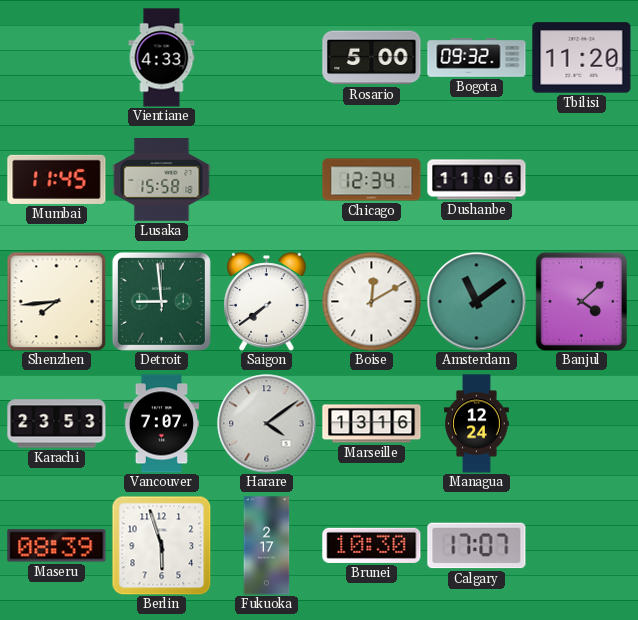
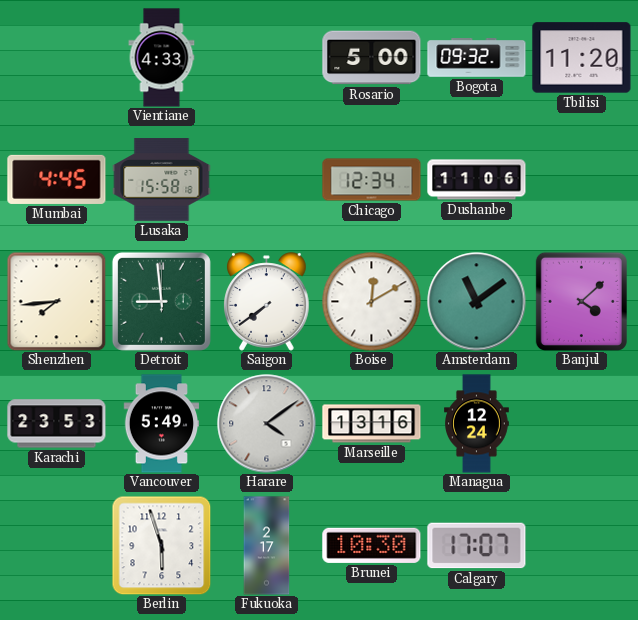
Mumbai: 11:45 -> 4:45 (57, 179)
Vancouver: 7:07 -> 5:49 (162, 424)
Maseru: 08:39 -> none (57, 546)
